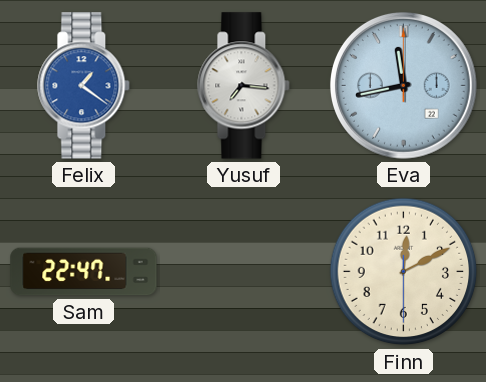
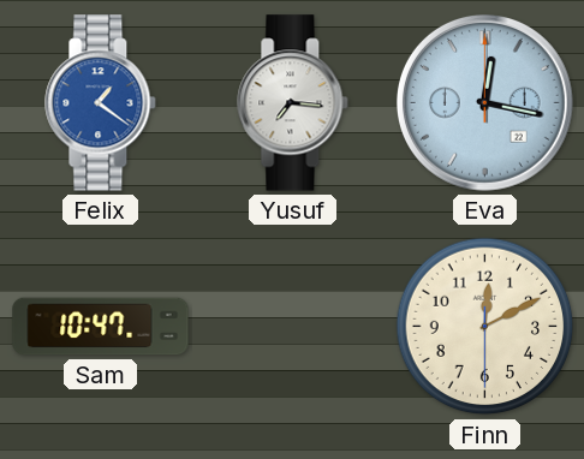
Eva: 11:43 -> 12:17 (484, 102)
Sam: 22:47 -> 10:47 (101, 327)
